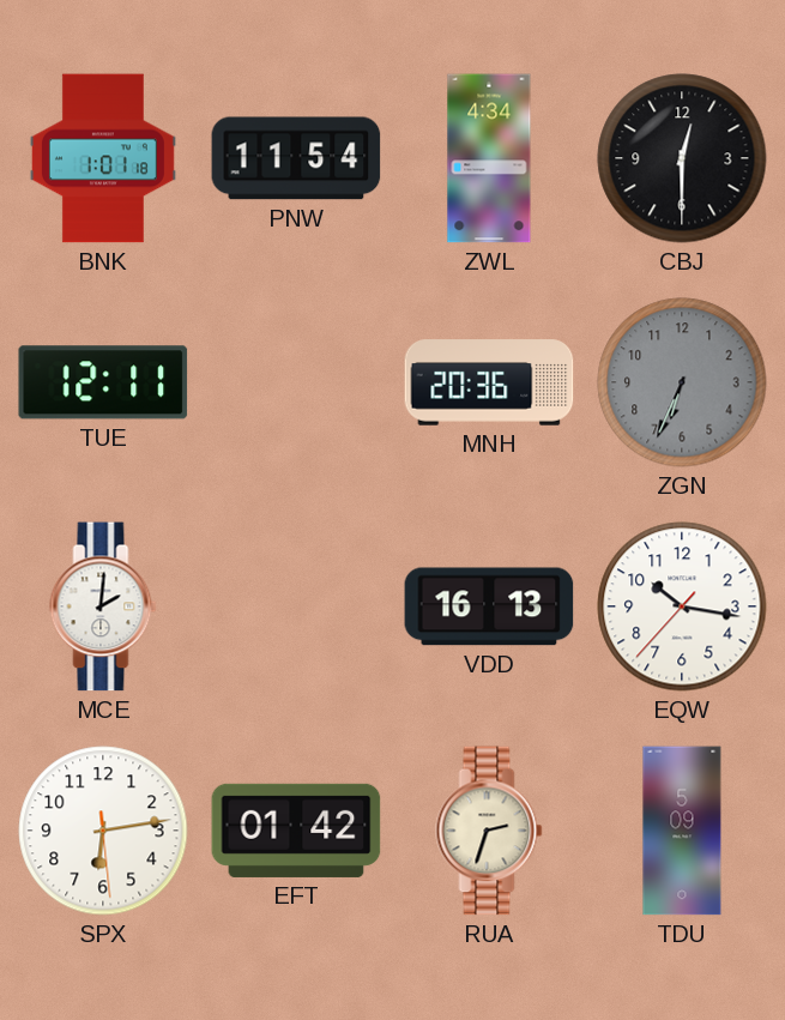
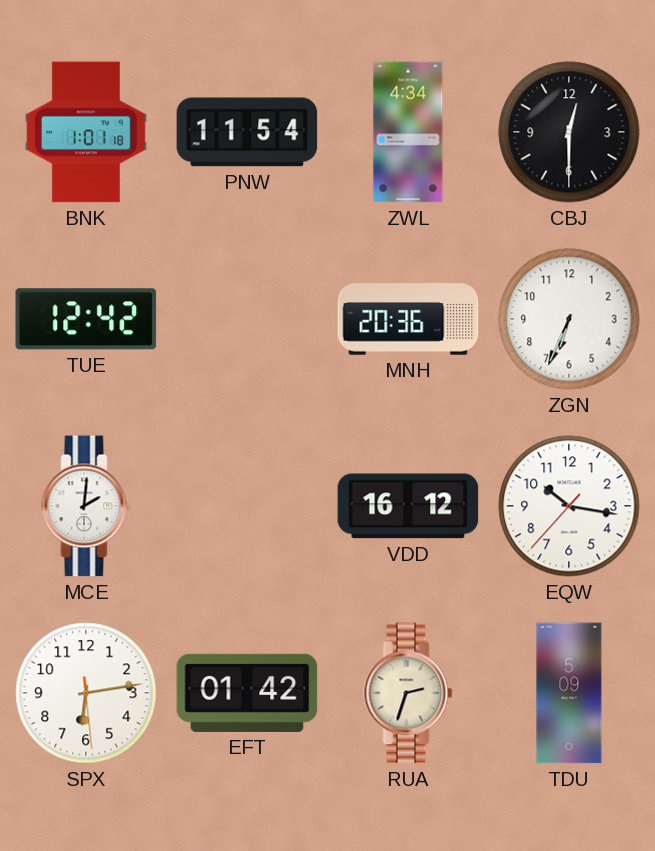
TUE: 12:11 -> 12:42 (86, 319)
ZGN dial: grey -> white (569, 319)
VDD: 16:13 -> 16:12 (408, 506)
